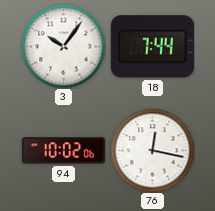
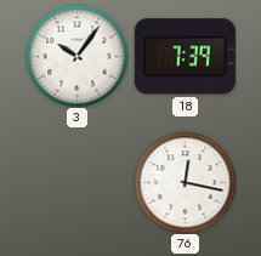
18: 7:44 -> 7:39 (185, 57)
94: 10:02 -> none (63, 151)
